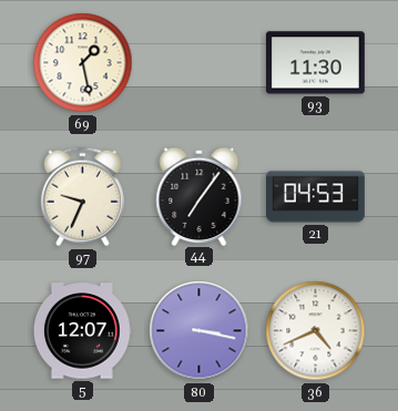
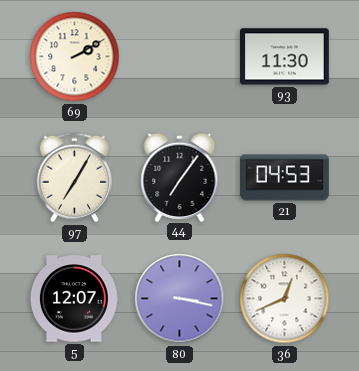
69: 1:28 -> 2:10 (75, 57)
97: 9:34 -> 7:05 (74, 178)
36: 4:41 -> 12:41 (285, 299)
